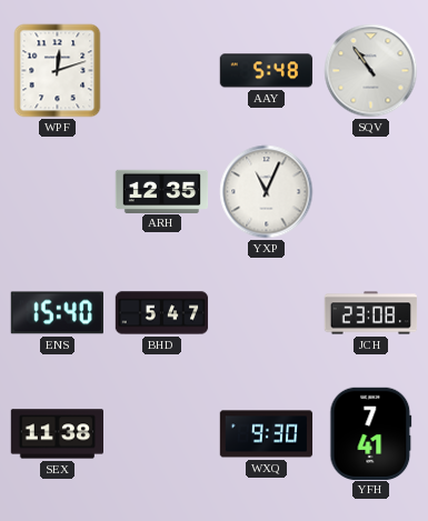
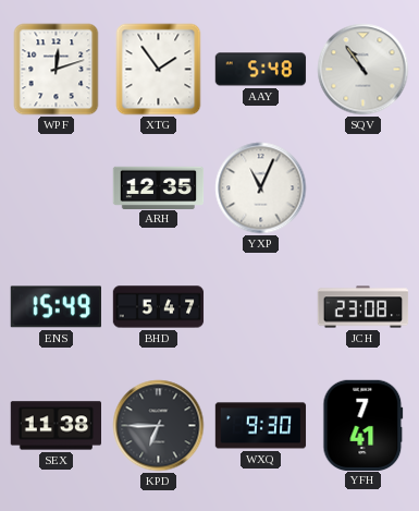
XTG: none -> 1:54 (159, 70)
ENS: 15:40 -> 15:49 (56, 307)
KPD: none -> 6:45 (159, 426)
